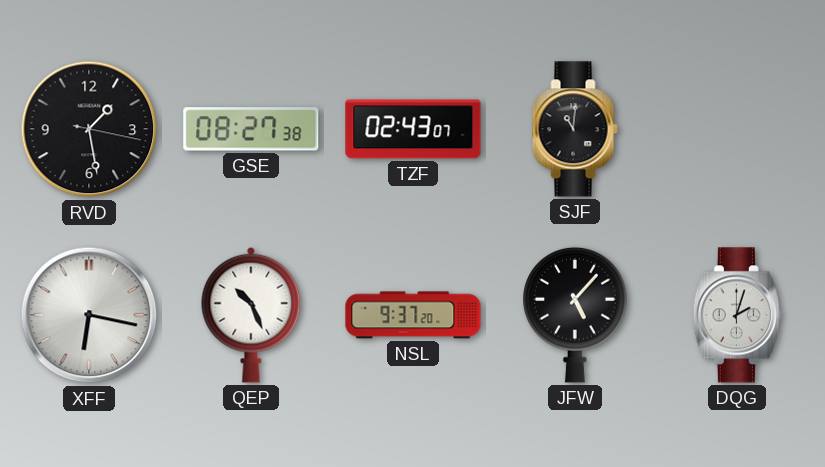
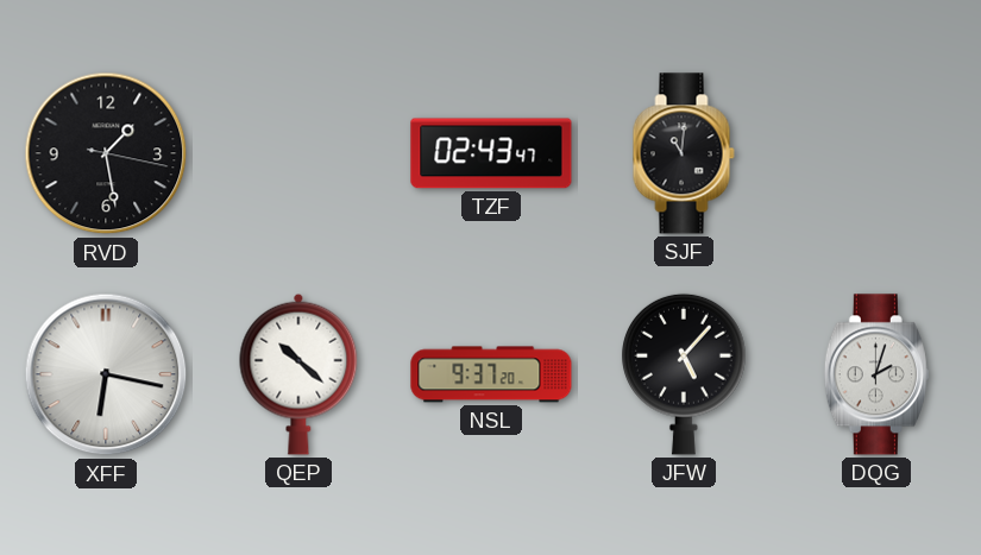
GSE: 08:27 -> none (251, 129)
TZF: 02:43:07 -> 02:43:47 (491, 153)
QEP: 10:26 -> 10:22 (298, 374)
